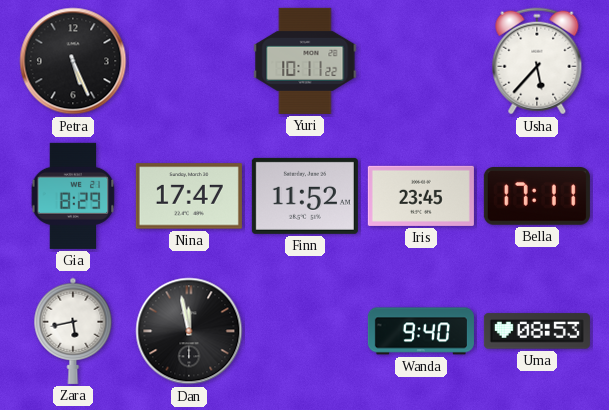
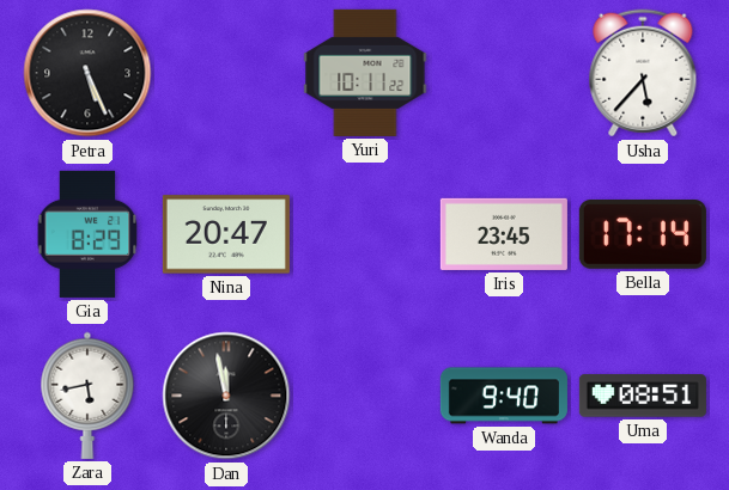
Nina: 17:47 -> 20:47 (226, 234)
Finn: 11:52 -> none (305, 196)
Bella: 17:11 -> 17:14 (643, 235)
Uma: 08:53 -> 08:51 (643, 396)
